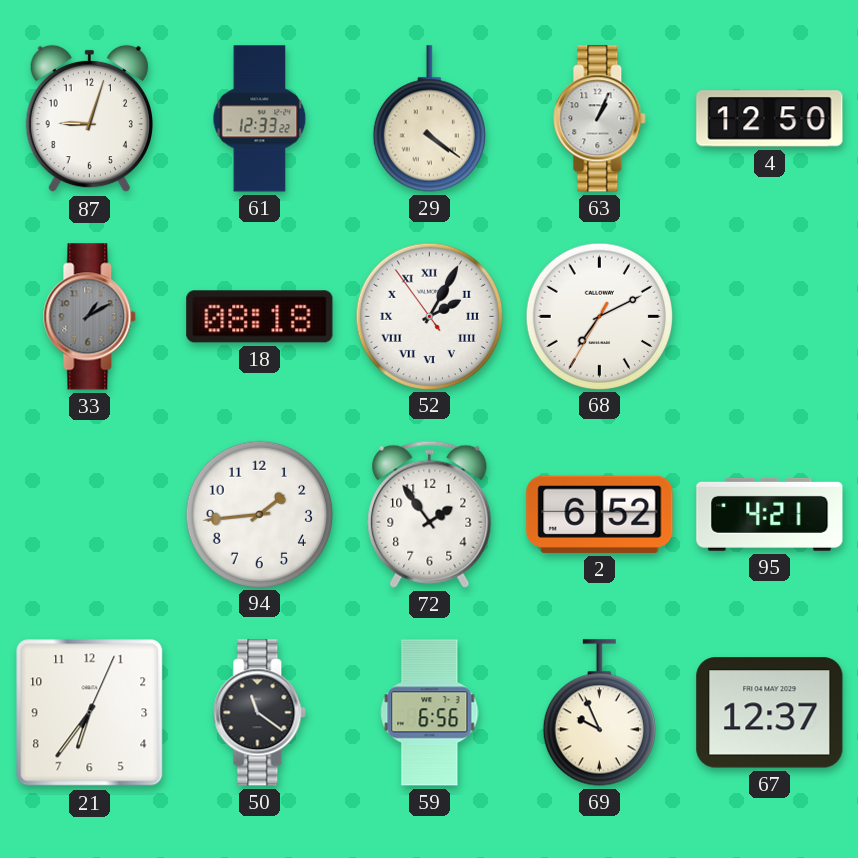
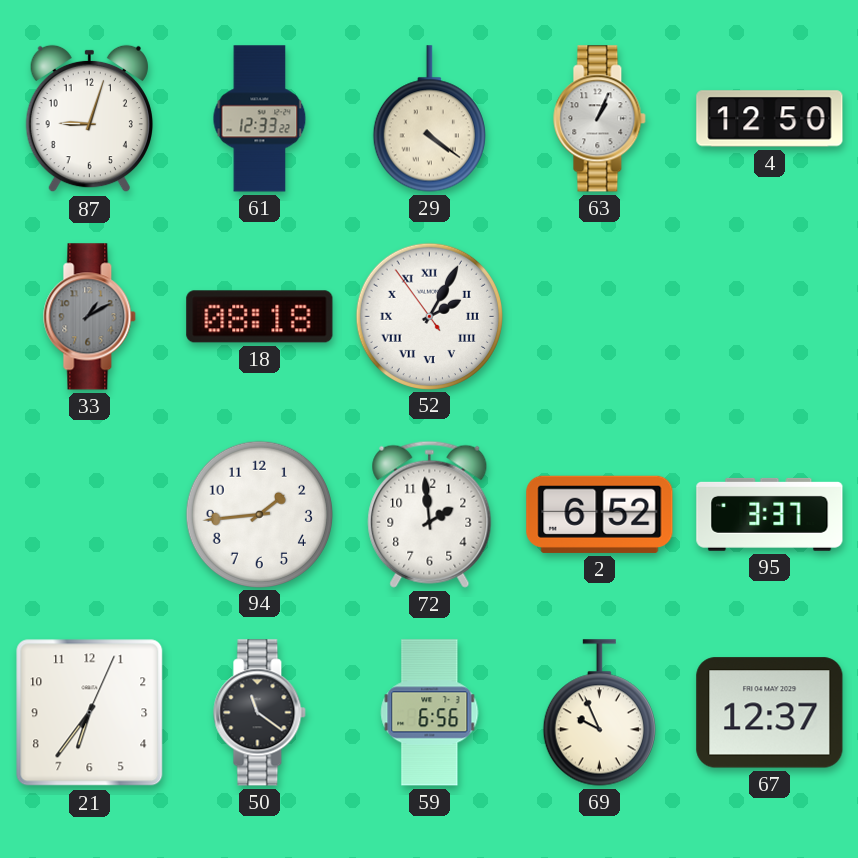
68: 7:10 -> none (599, 316)
72: 1:54 -> 1:59 (430, 514)
95: 4:21 -> 3:37 (770, 514)
